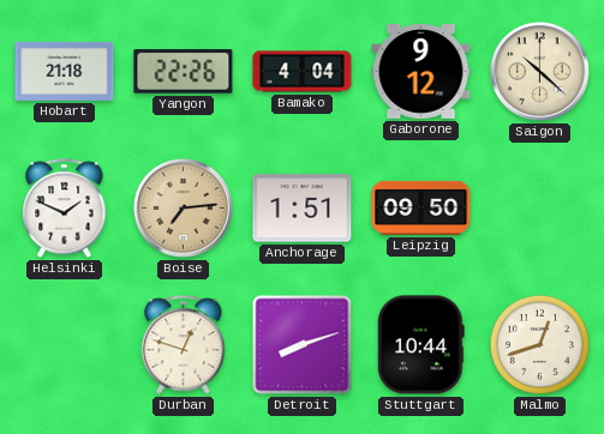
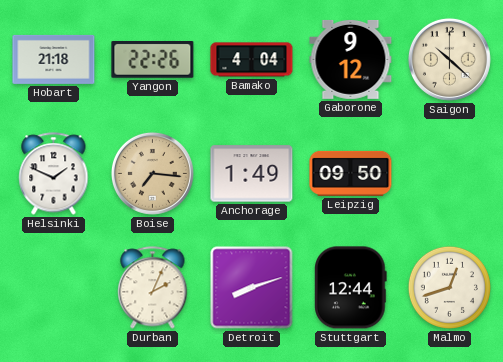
Boise: 7:14 -> 7:16 (152, 173)
Anchorage: 1:51 -> 1:49 (252, 174)
Durban: 12:48 -> 2:04 (153, 288)
Stuttgart: 10:44 -> 12:44 (351, 288)
